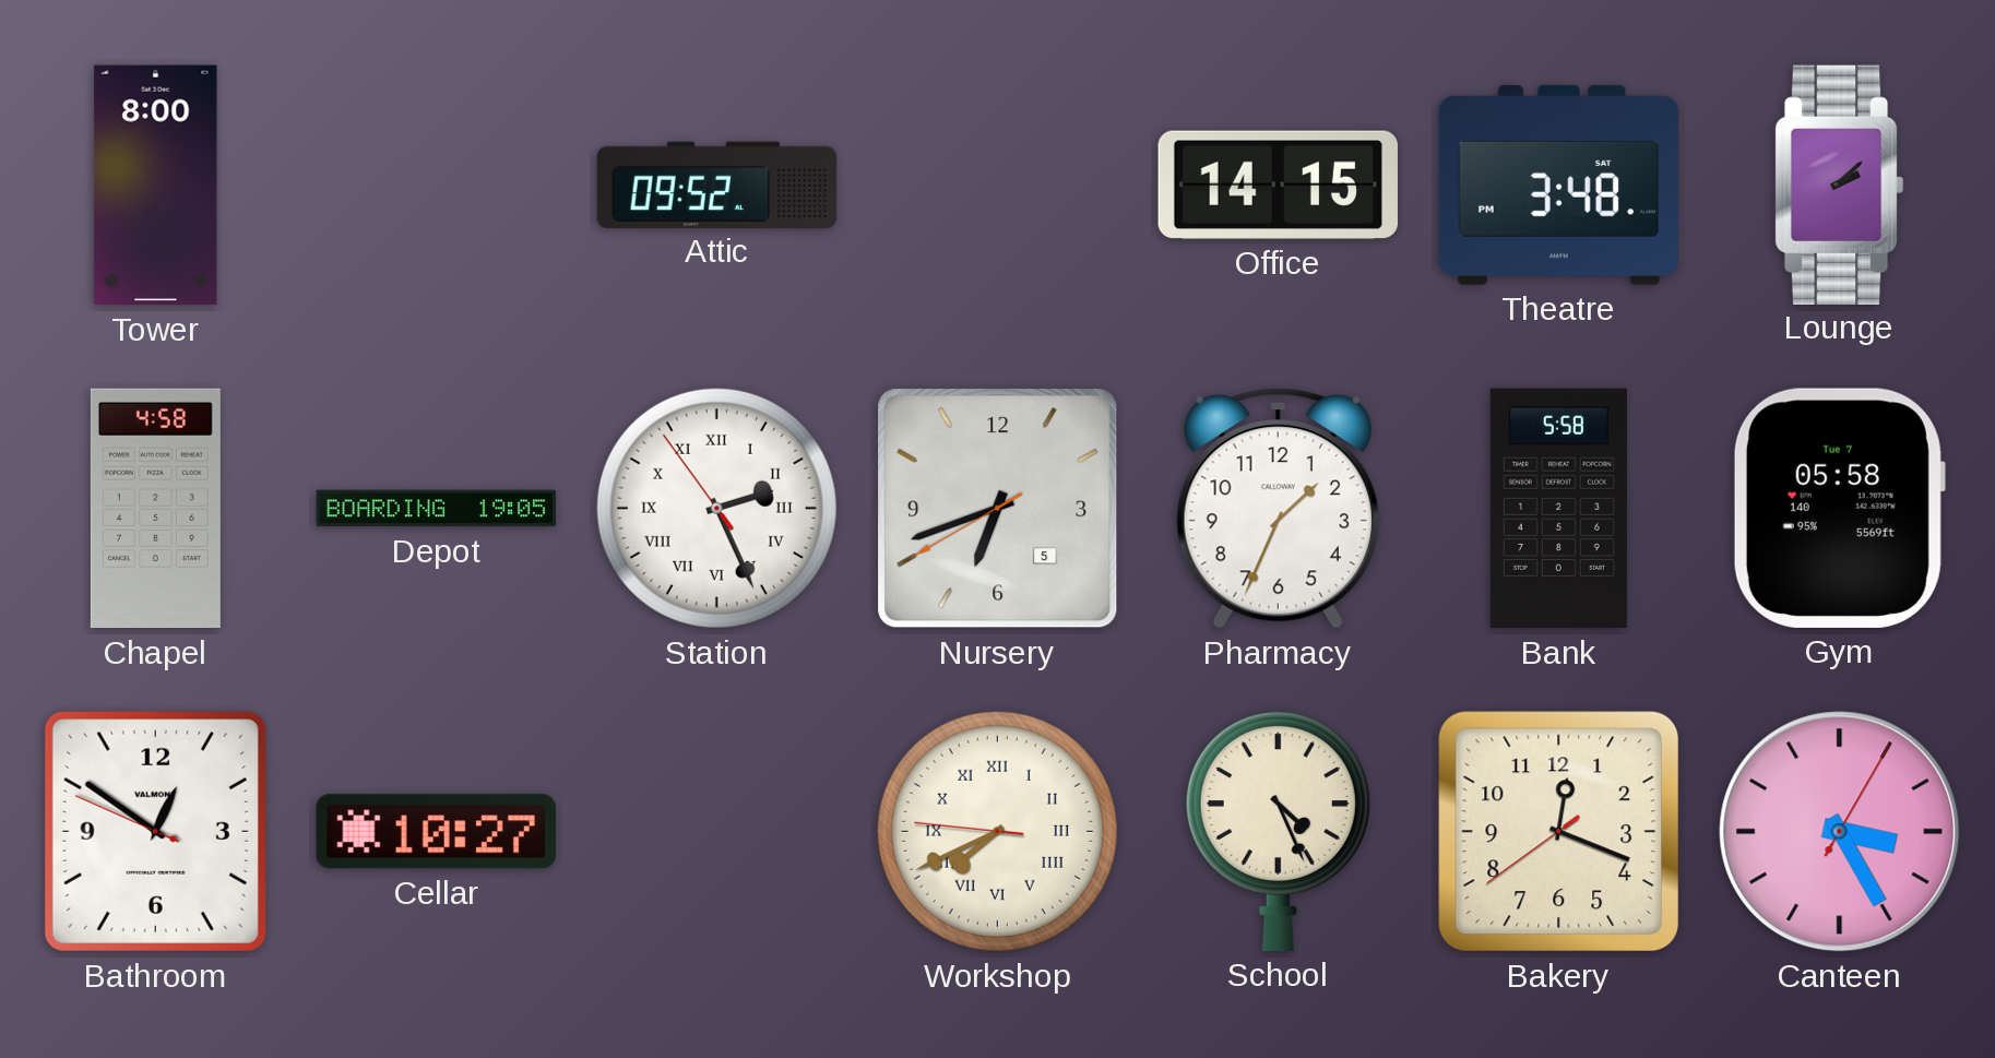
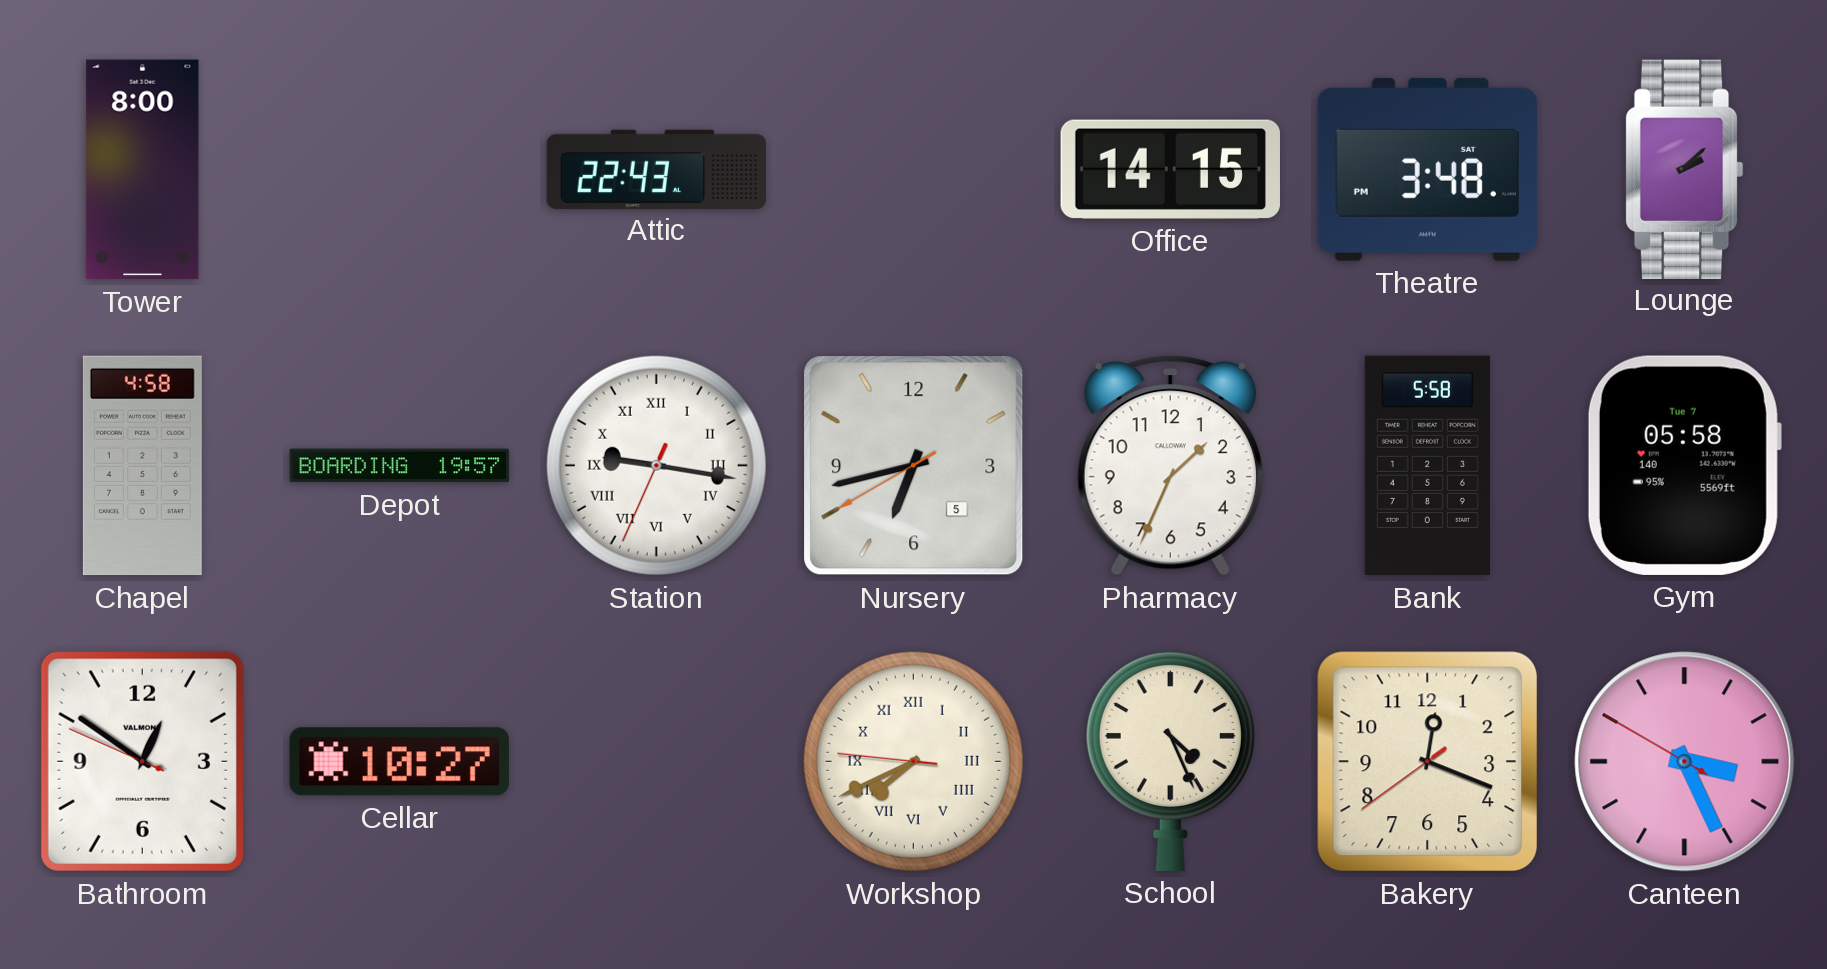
Attic: 09:52 -> 22:43 (657, 169)
Depot: 19:05 -> 19:57 (400, 466)
Station: 2:25 -> 9:16 (656, 465)
Nursery: 6:41 -> 6:42 (914, 466)
Canteen: 3:25:05 -> 3:25:50 (1685, 762)
